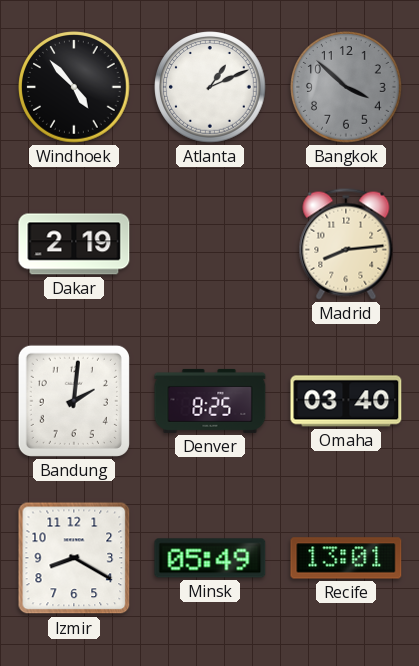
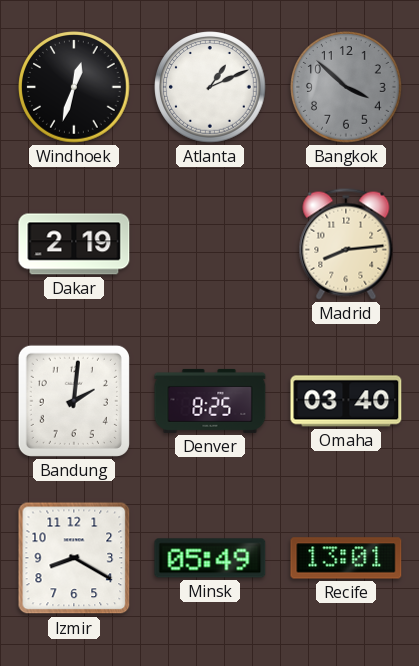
Windhoek: 4:53 -> 12:33 (74, 87)
